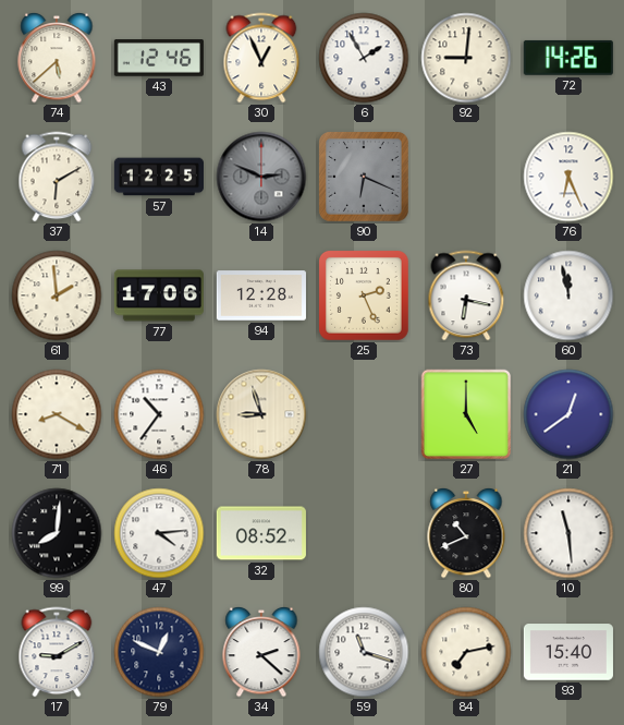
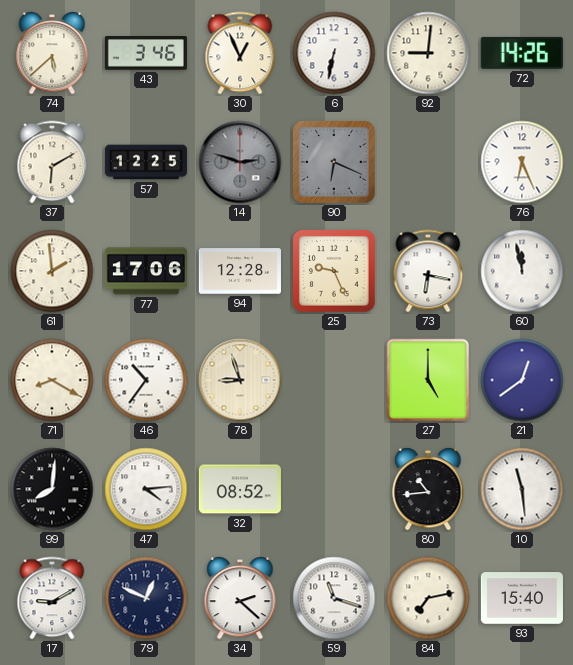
43: 12:46 -> 3:46 (146, 54)
6: 1:55 -> 6:32 (334, 53)
14: 2:49 -> 2:48 (240, 162)
25: 2:26 -> 9:26 (335, 272)
80: 10:41 -> 10:44 (428, 489)
